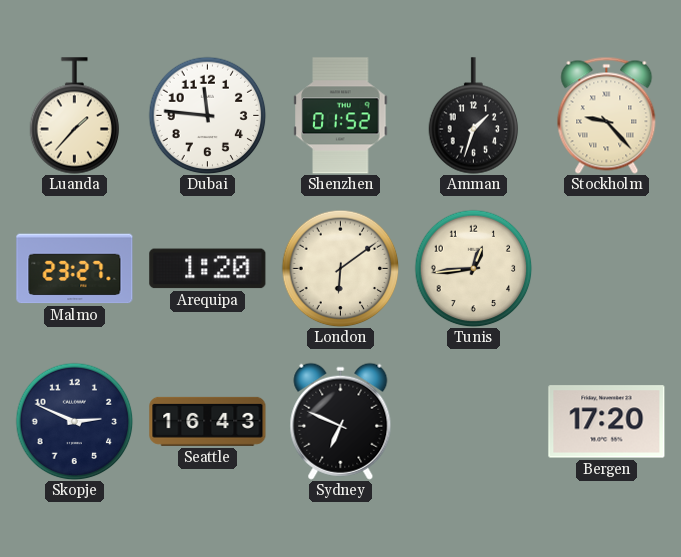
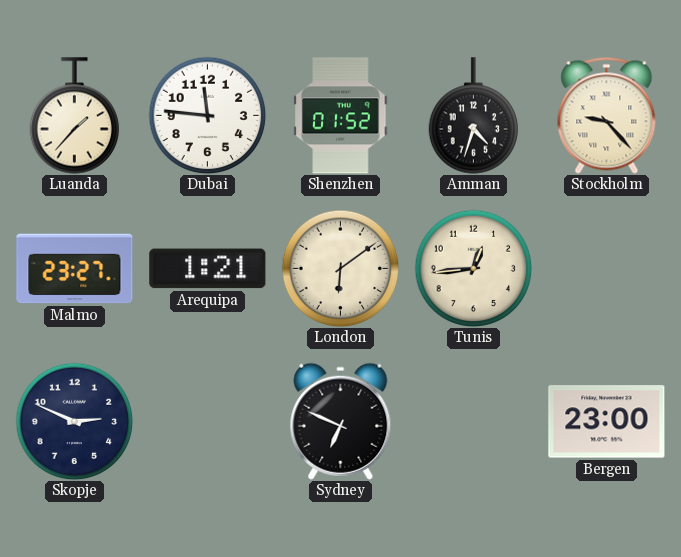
Amman: 1:33 -> 4:33 (474, 116)
Arequipa: 1:20 -> 1:21 (208, 269)
Seattle: 16:43 -> none (208, 421)
Bergen: 17:20 -> 23:00 (607, 422)
